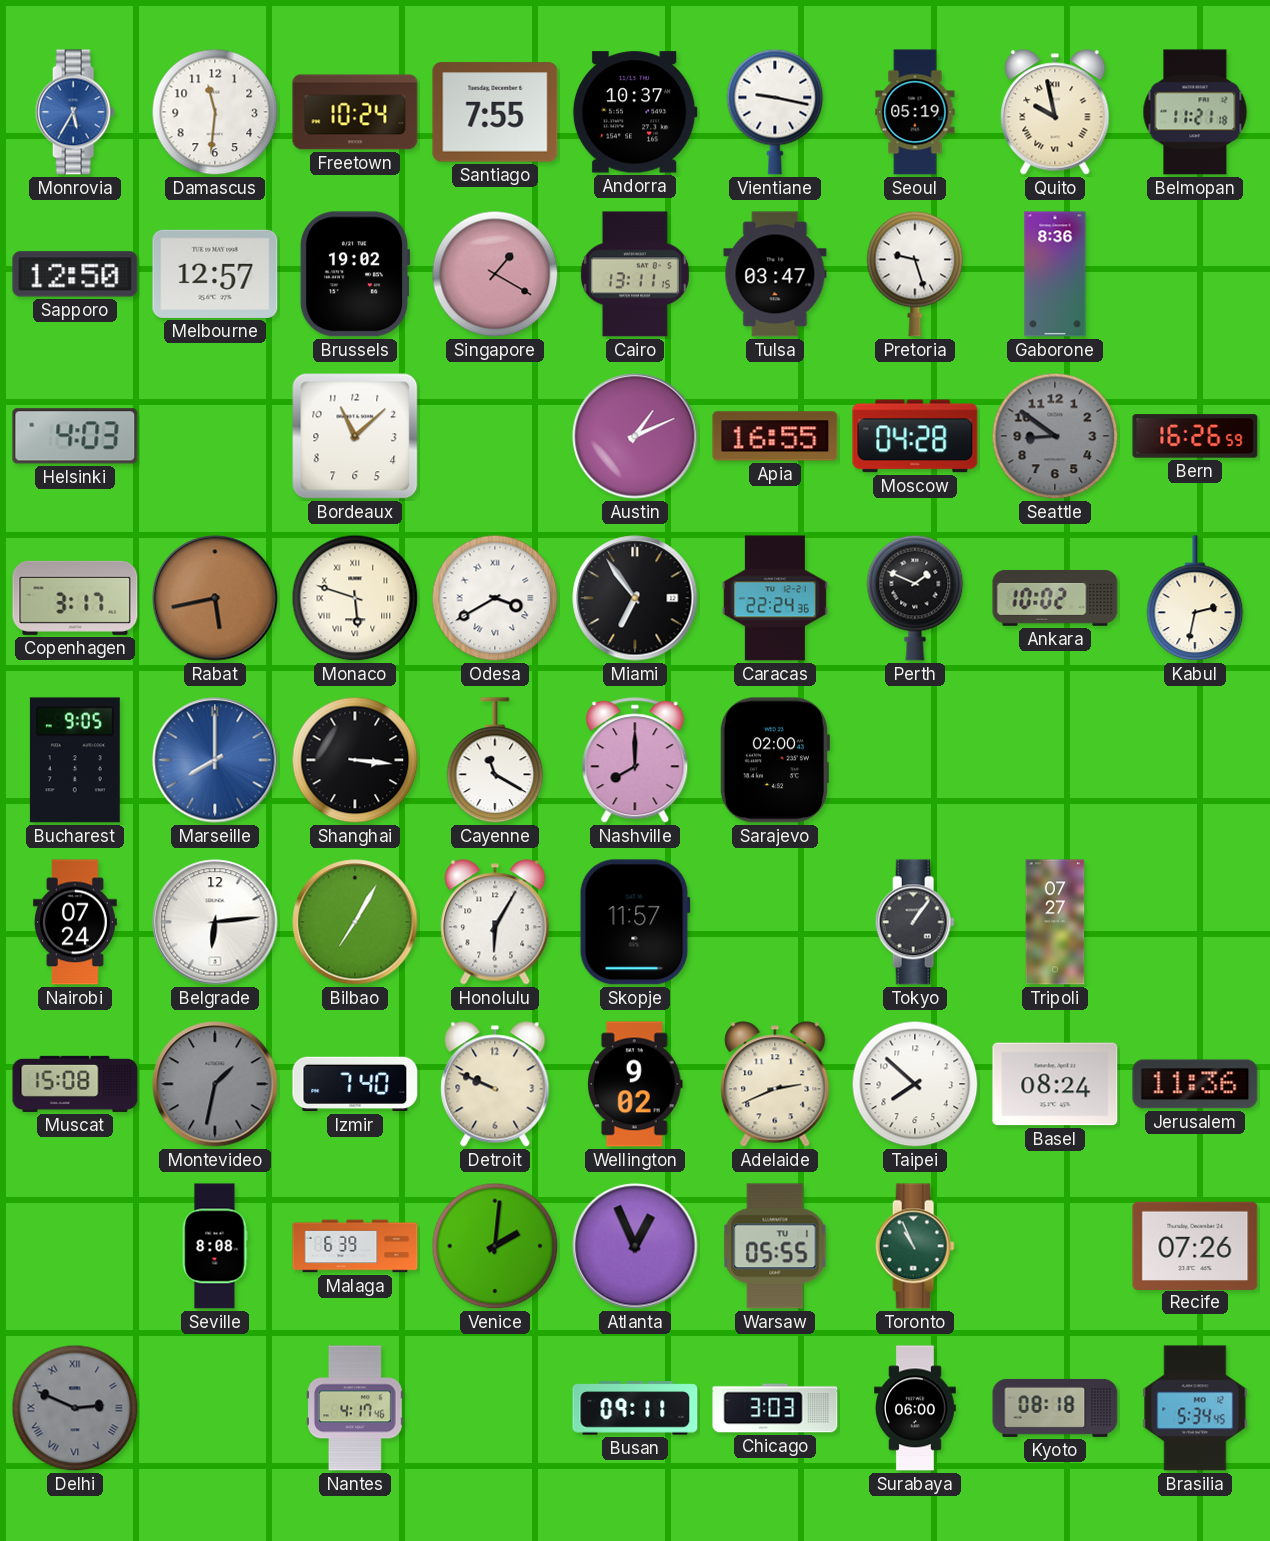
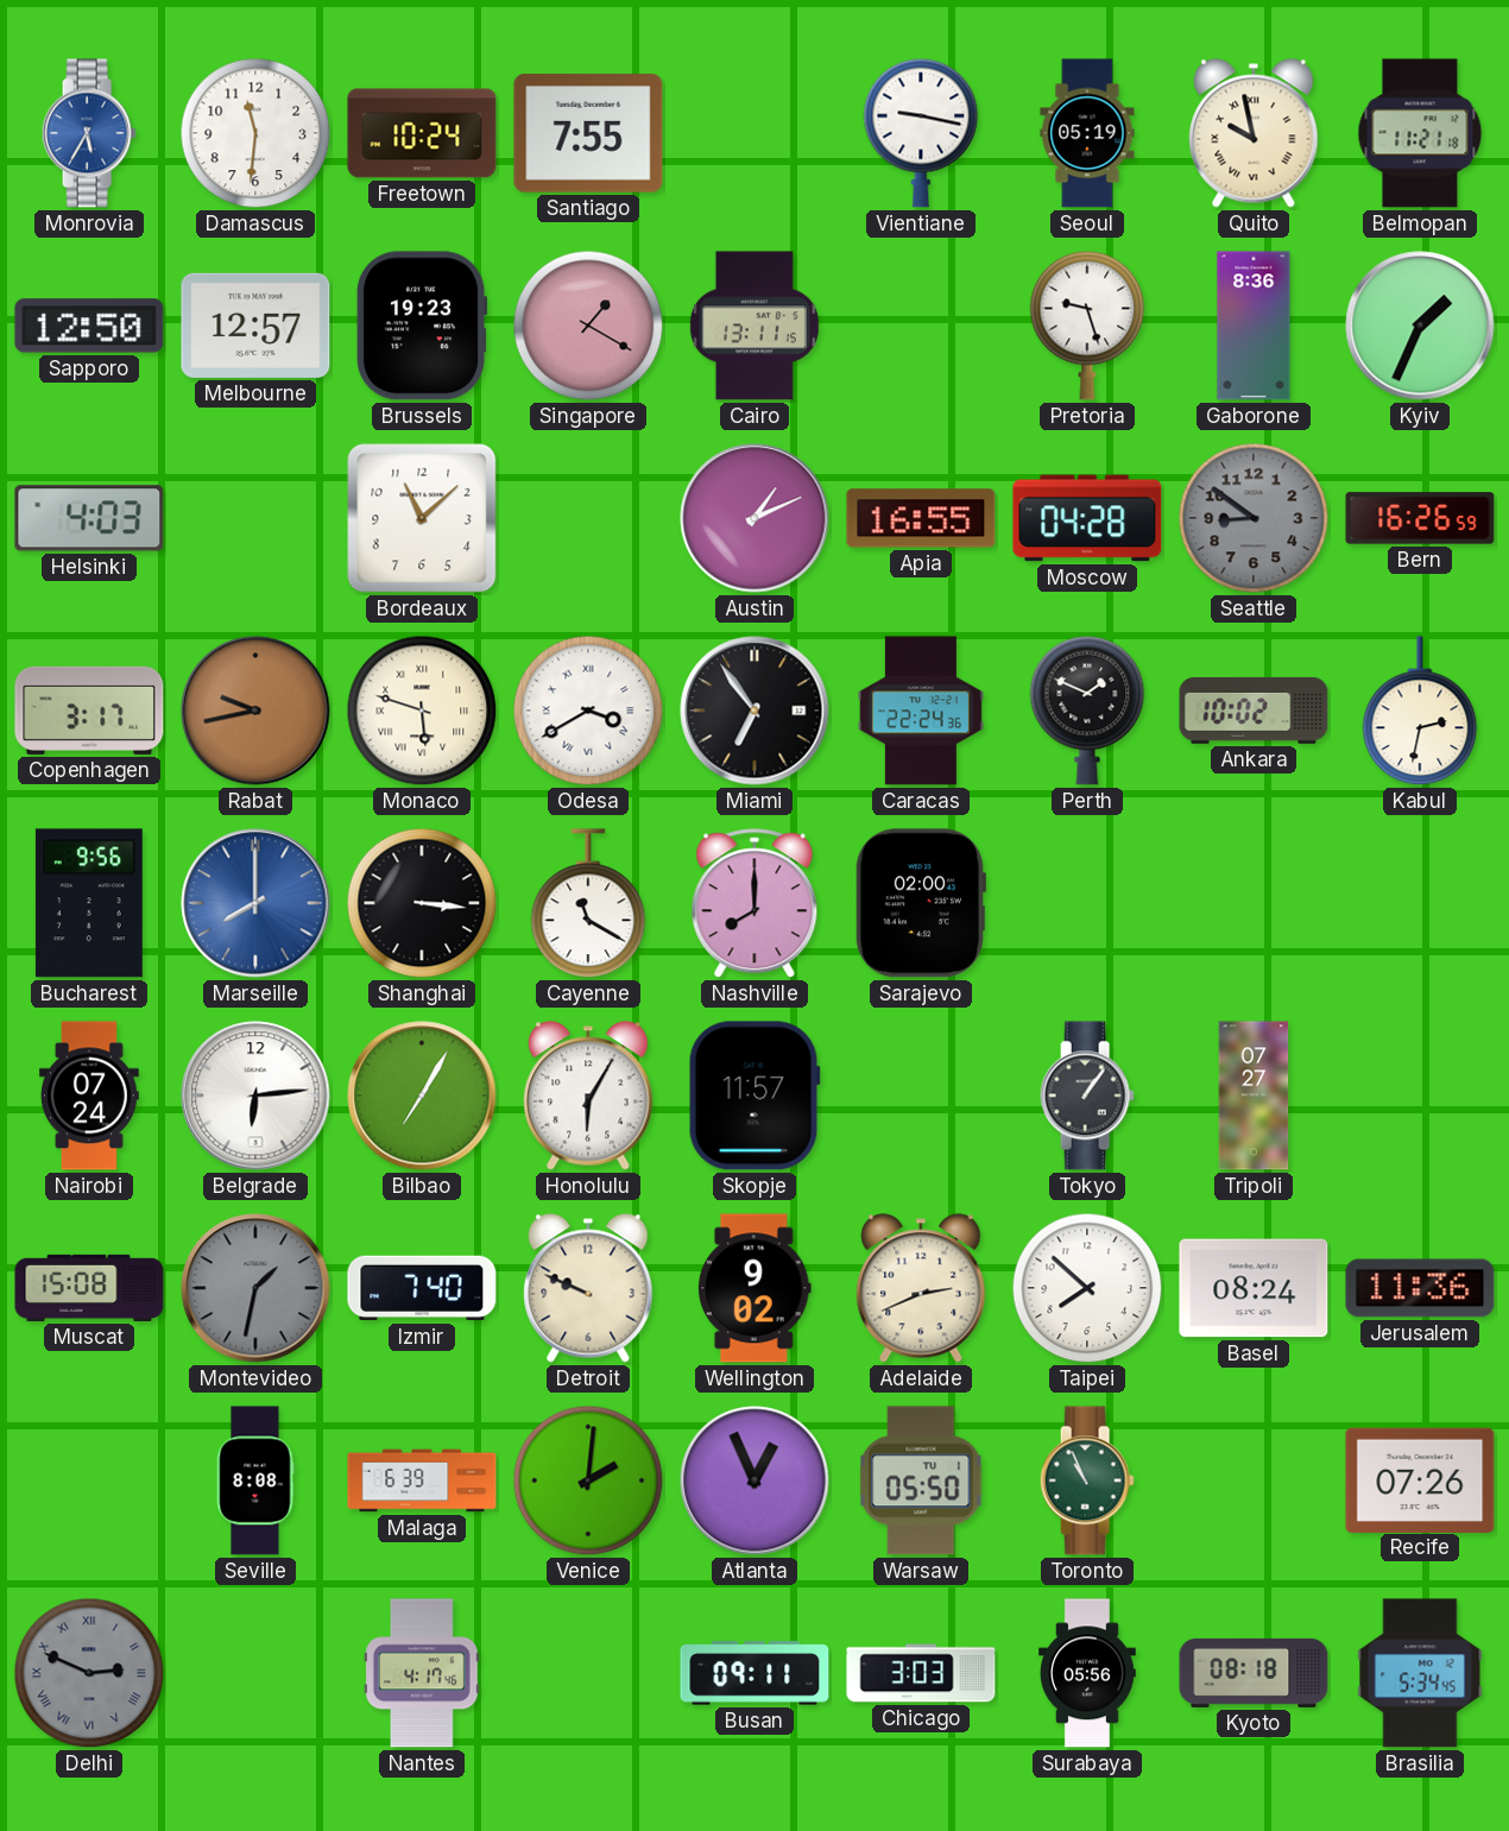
Andorra: 10:37 -> none (635, 112)
Brussels: 19:02 -> 19:23 (422, 326)
Tulsa: 03:47 -> none (775, 274)
Kyiv: none -> 1:34 (1420, 326)
Rabat: 5:43 -> 9:43 (255, 711)
Bucharest: 9:05 -> 9:56 (89, 903)
Warsaw: 05:55 -> 05:50 (921, 1480)
Surabaya: 06:00 -> 05:56 (1088, 1673)
